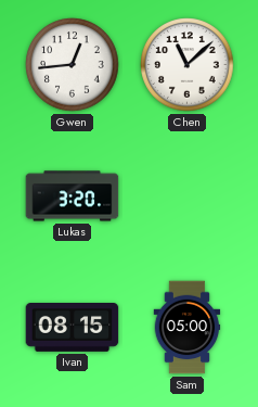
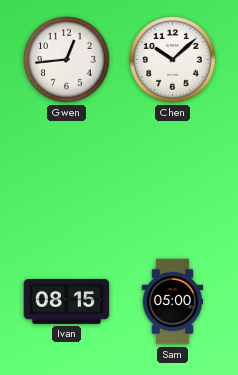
Chen: 11:08 -> 10:08 (173, 60)
Lukas: 3:20 -> none (73, 196)
